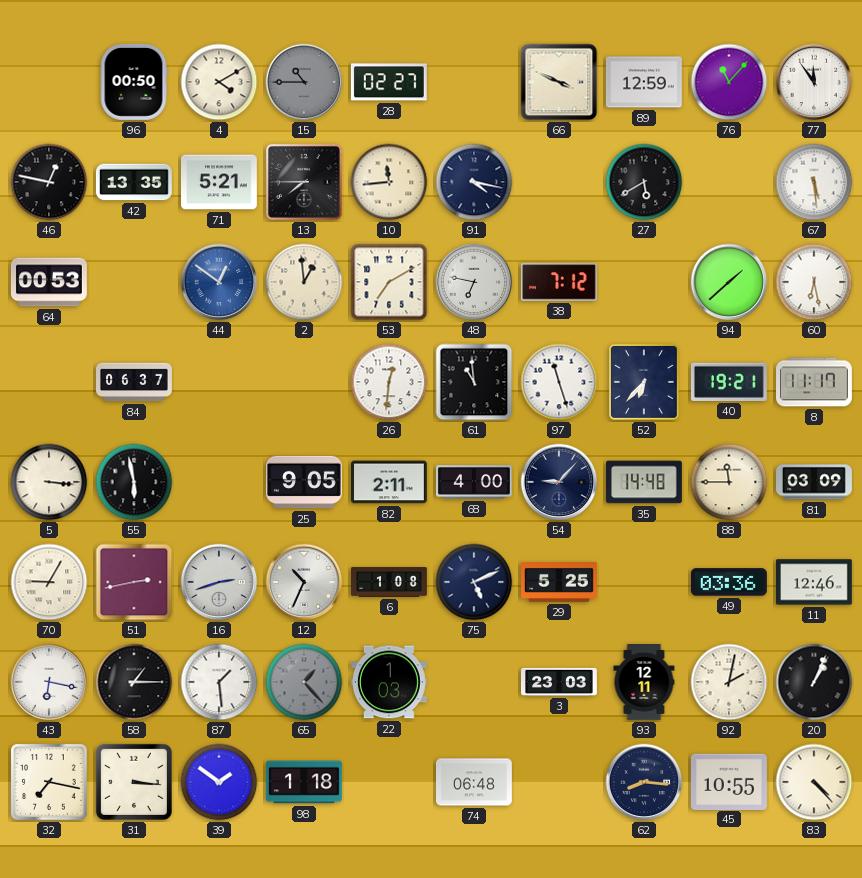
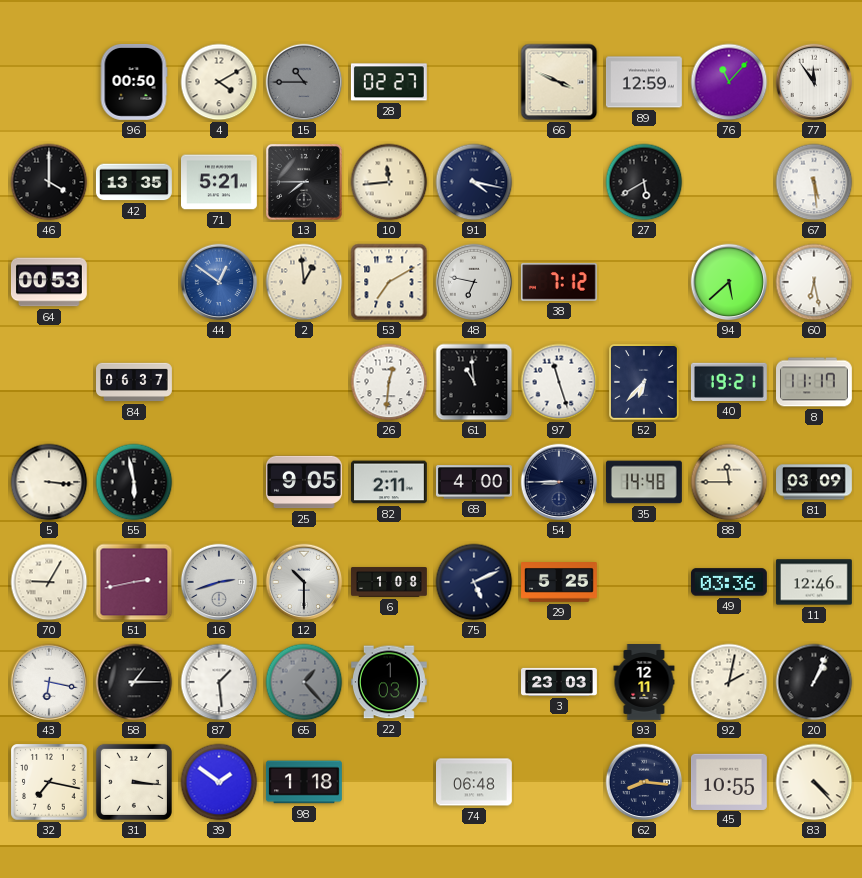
46: 12:47 -> 4:00 (49, 182)
94: 1:38 -> 5:38 (729, 282)
54: 9:07 -> 8:45 (559, 482)
12: 10:34 -> 10:30 (304, 582)
